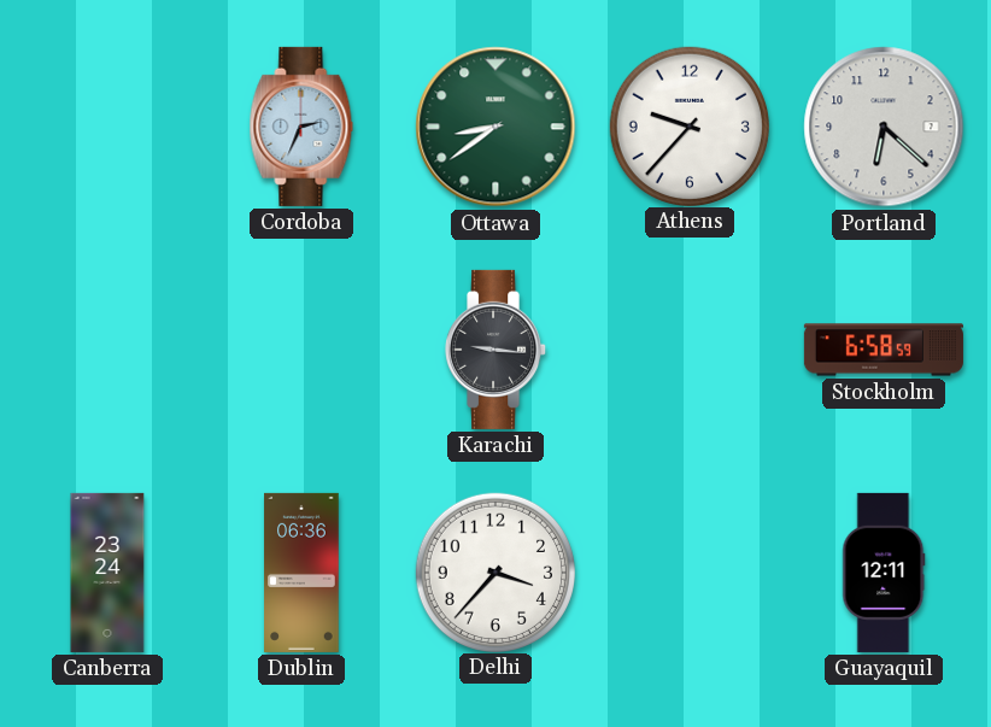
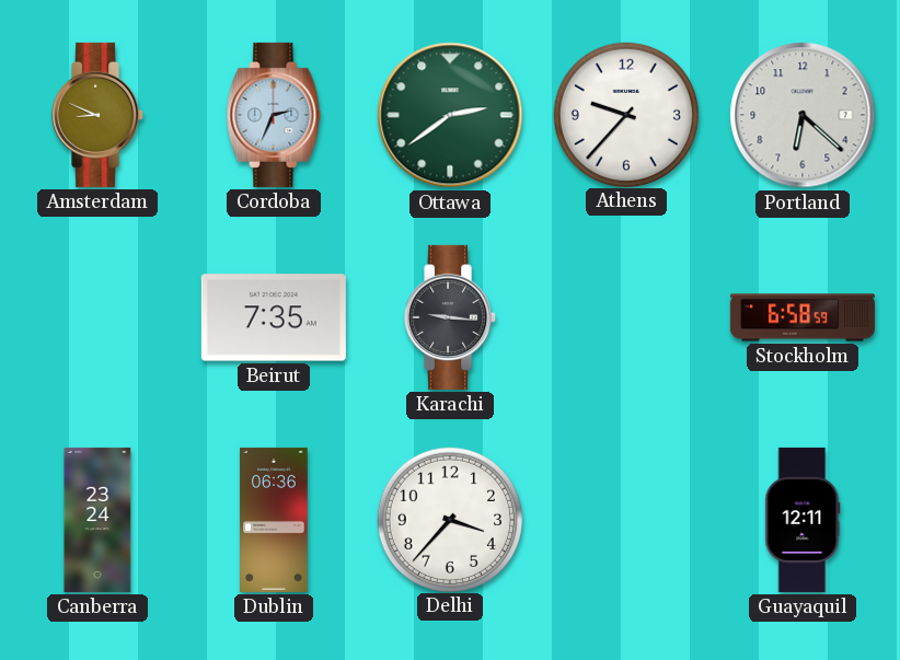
Amsterdam: none -> 8:49 (99, 115)
Ottawa: 8:39 -> 2:39 (450, 115)
Beirut: none -> 7:35 (274, 317)
